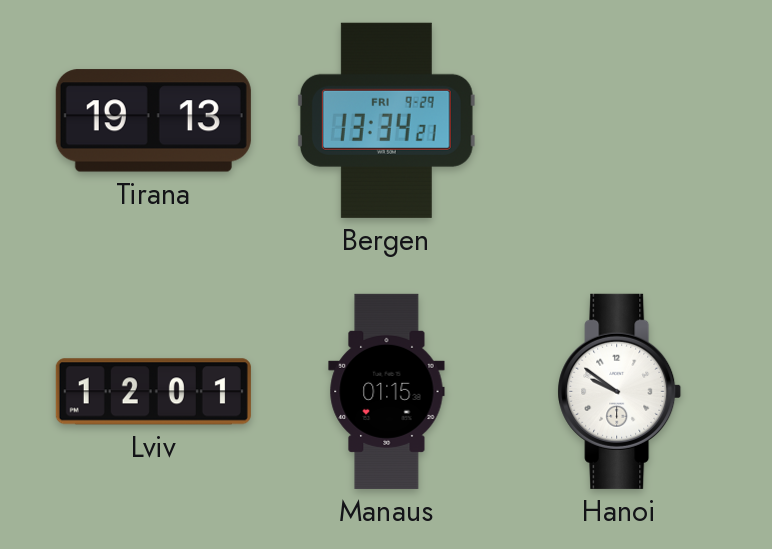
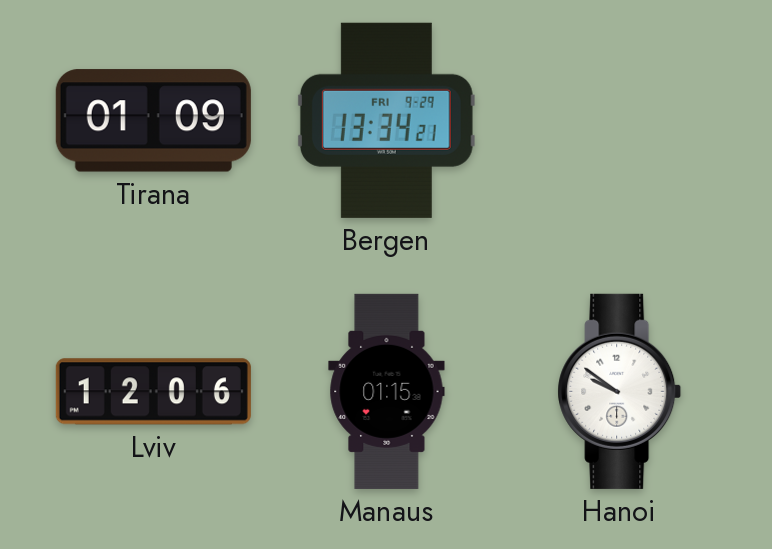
Tirana: 19:13 -> 01:09 (153, 121)
Lviv: 12:01 -> 12:06 (153, 392)
